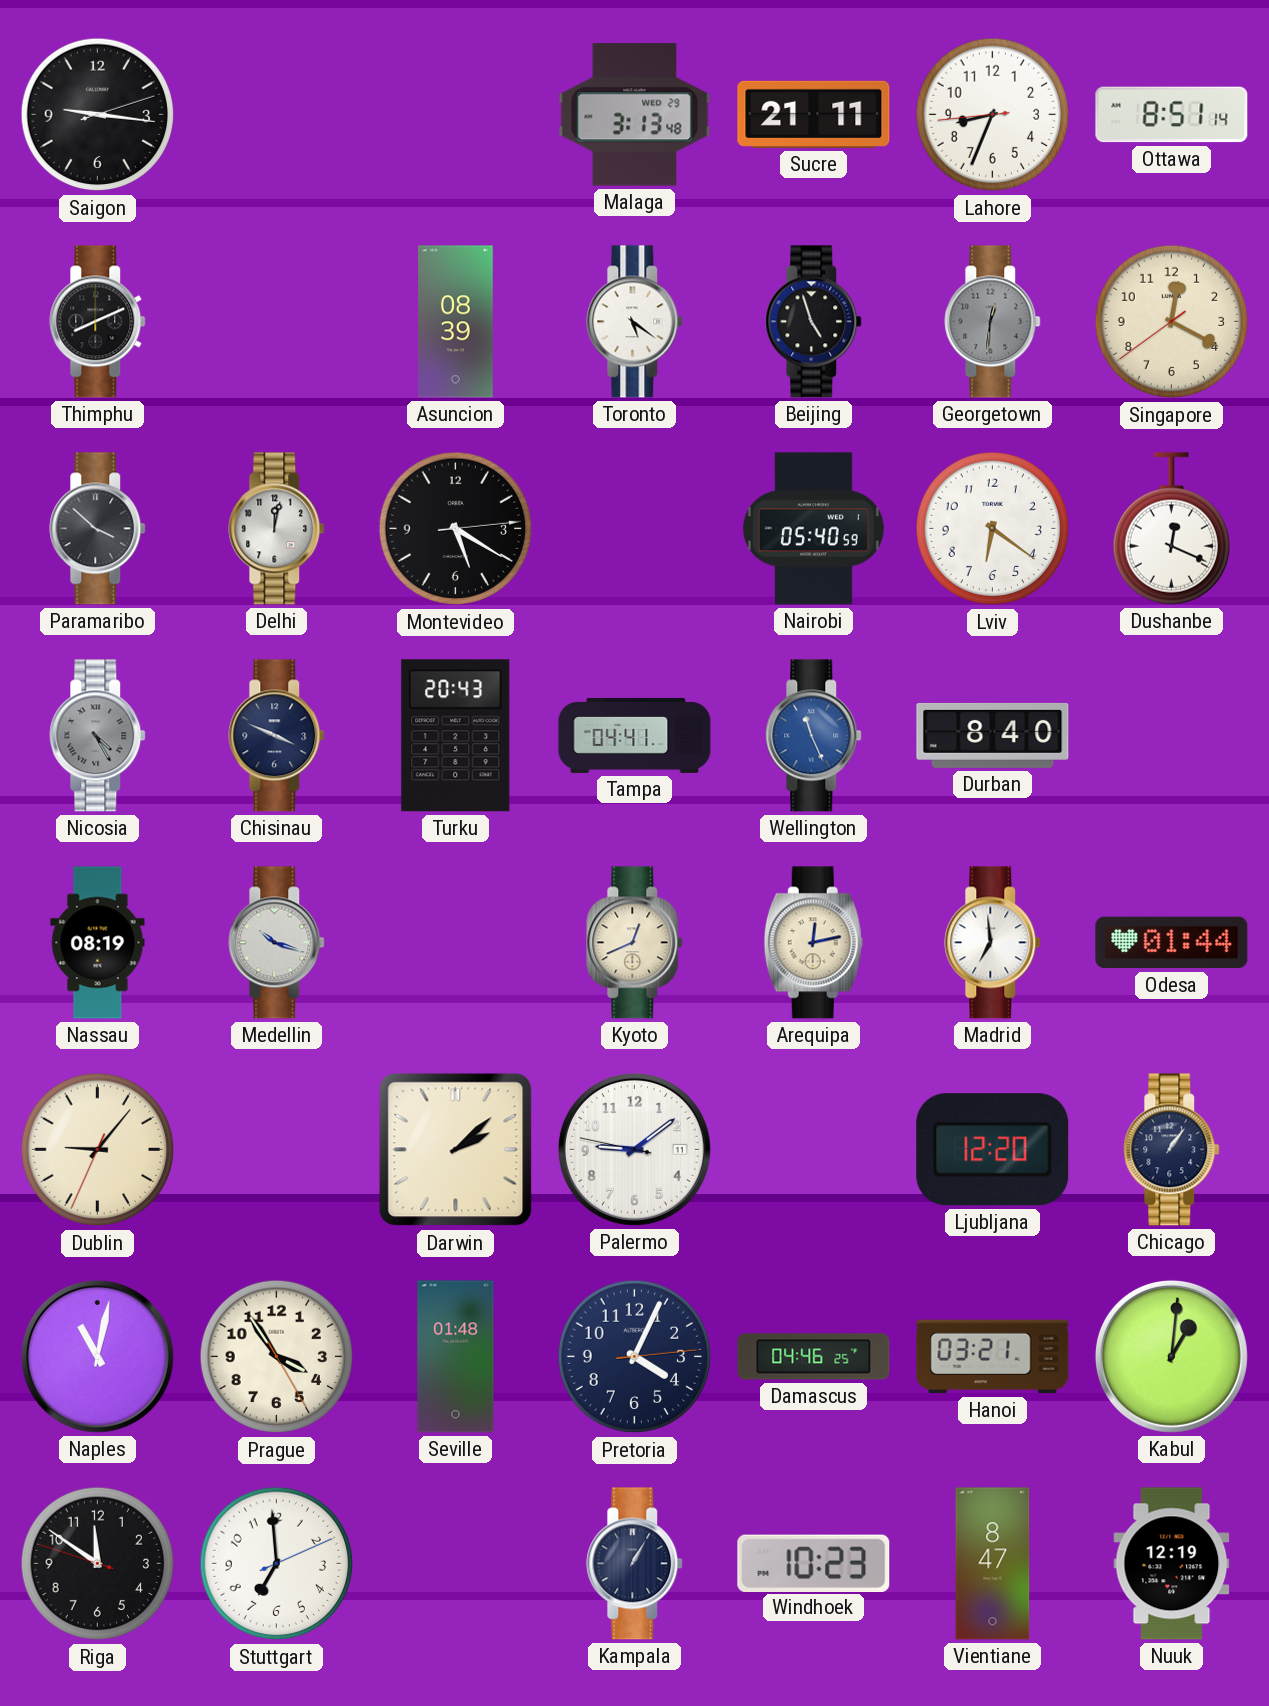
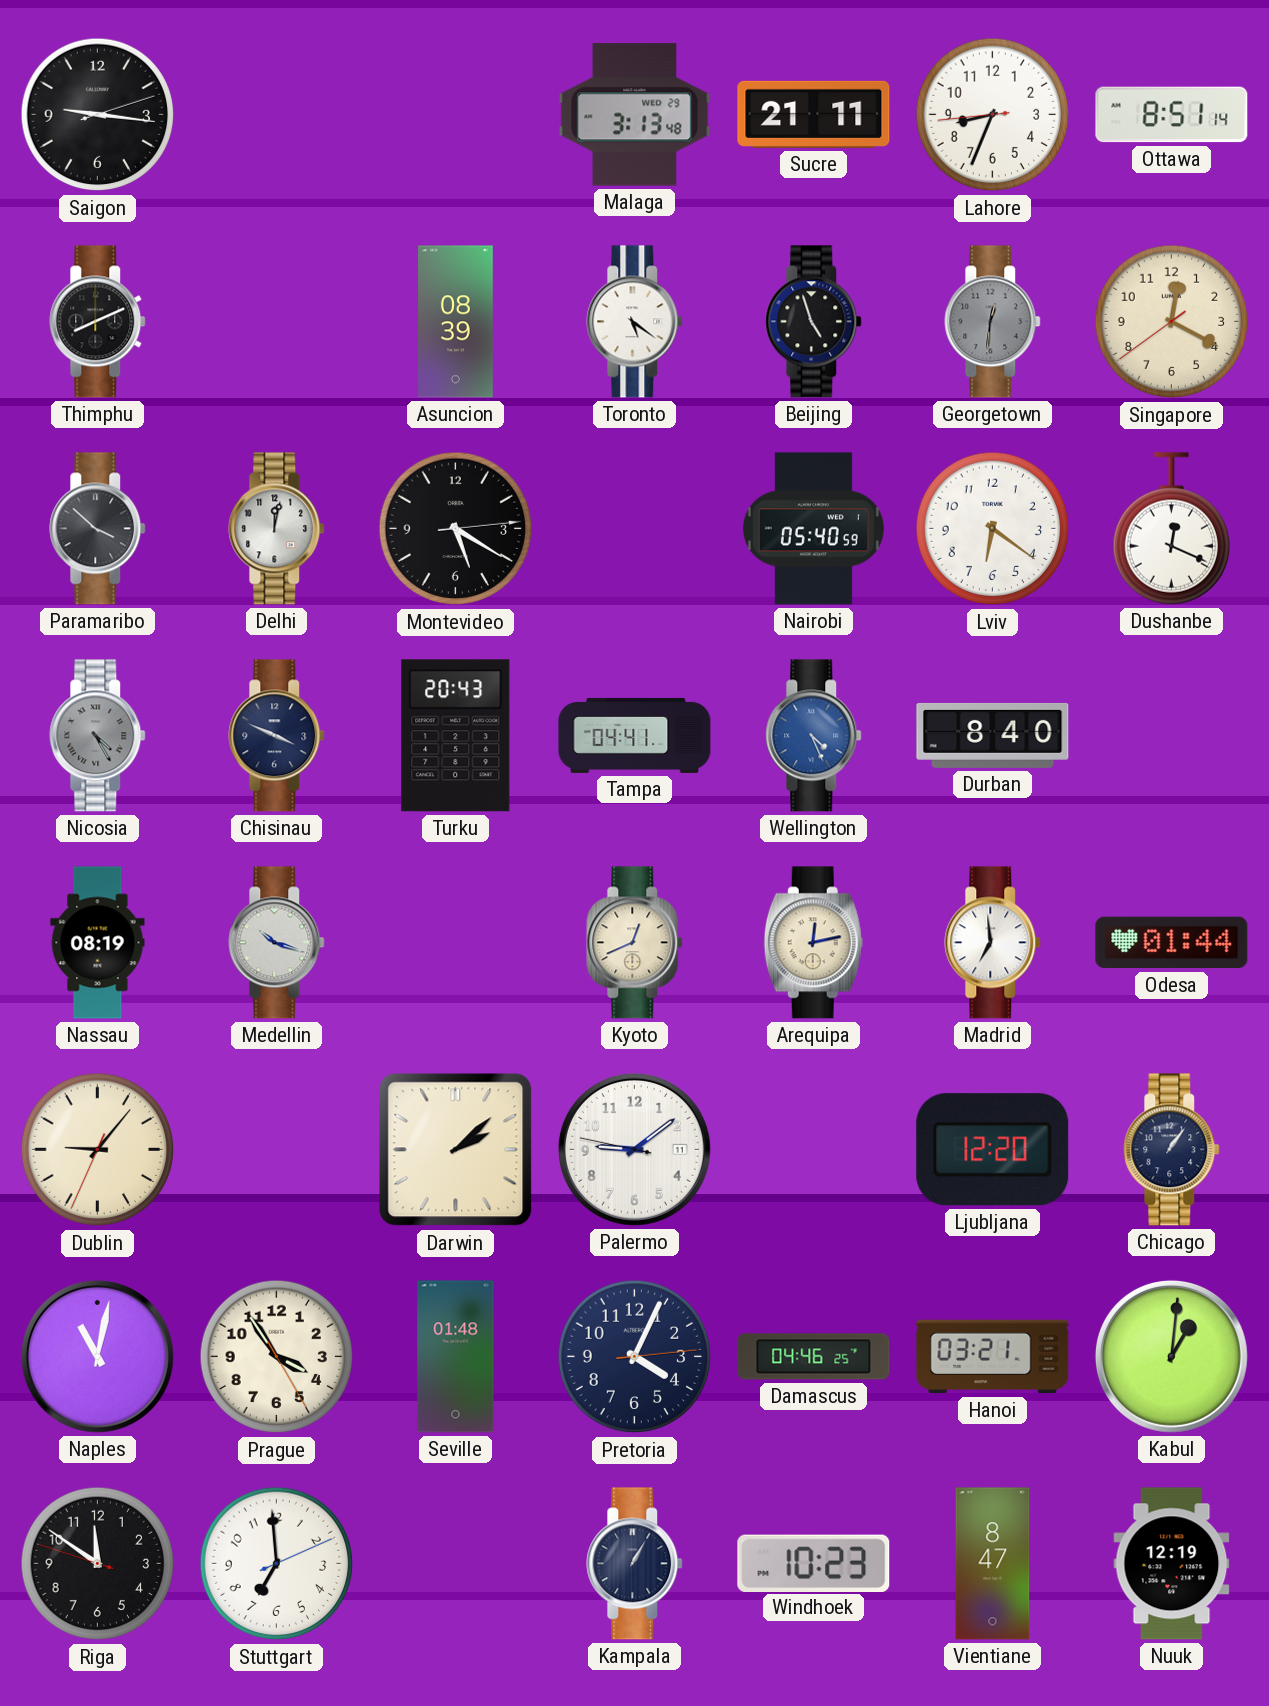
Wellington: 11:26 -> 4:26 (814, 736)
